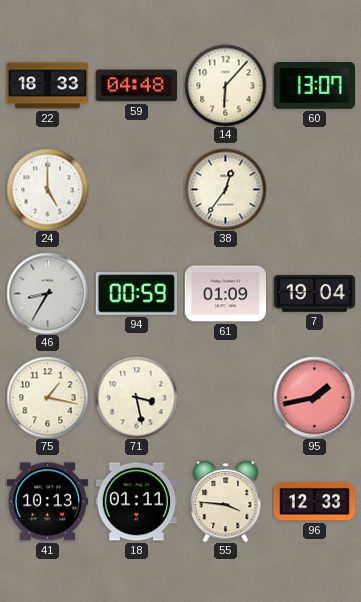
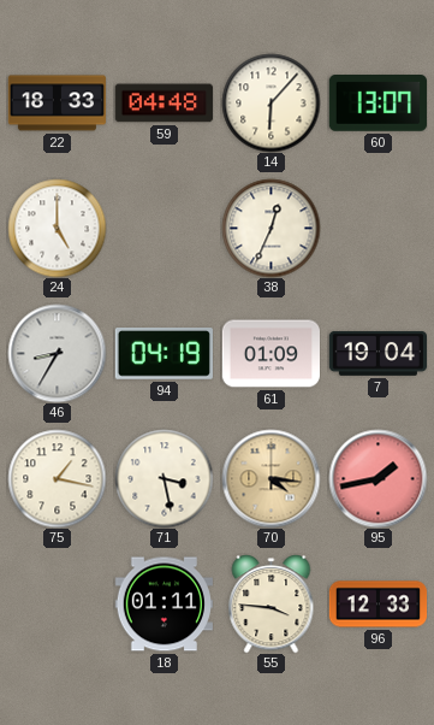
38: 12:36 -> 12:34 (270, 228)
94: 00:59 -> 04:19 (164, 354)
70: none -> 4:16 (270, 478)
41: 10:13 -> none (47, 502)
